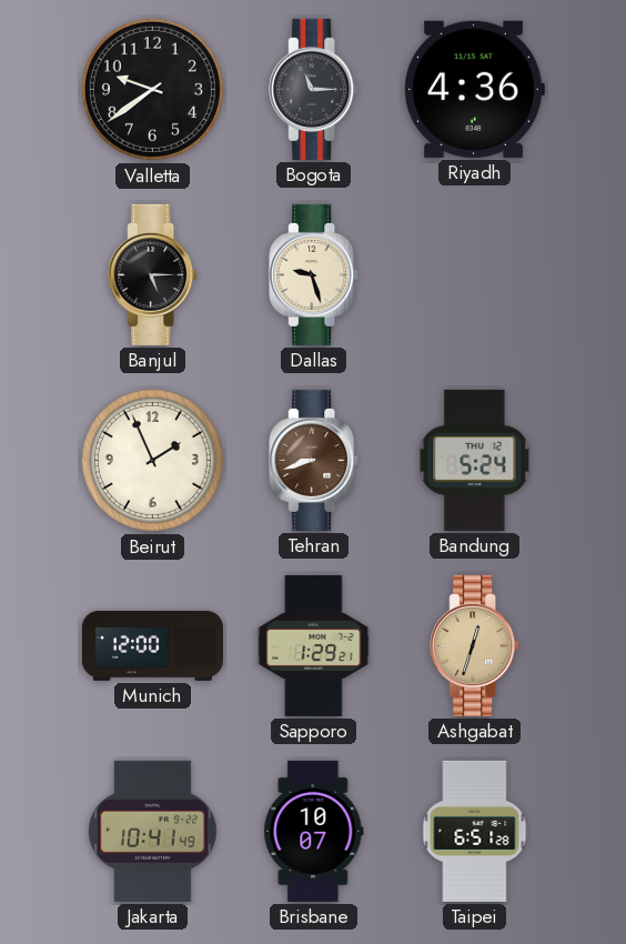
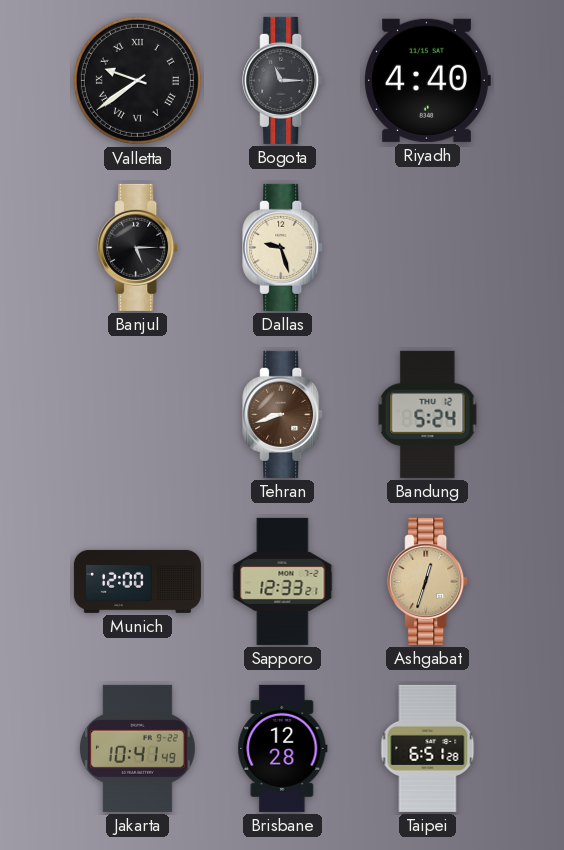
Valletta numerals: Arabic -> Roman (137, 80)
Riyadh: 4:36 -> 4:40 (428, 80)
Beirut: 1:56 -> none (152, 460)
Sapporo: 1:29 -> 12:33 (283, 581)
Brisbane: 10:07 -> 12:28 (283, 748)
